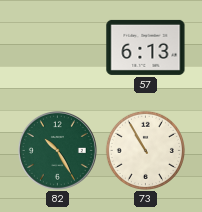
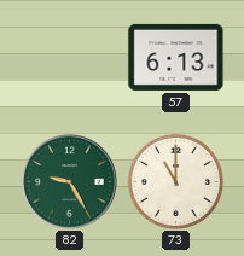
82: 10:25 -> 9:25 (69, 181)
73: 10:55 -> 11:00 (175, 181)
